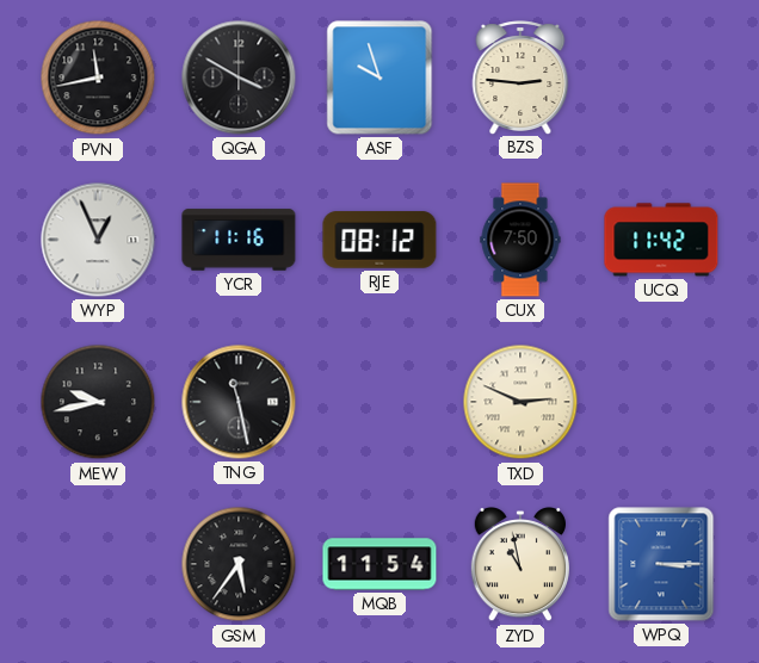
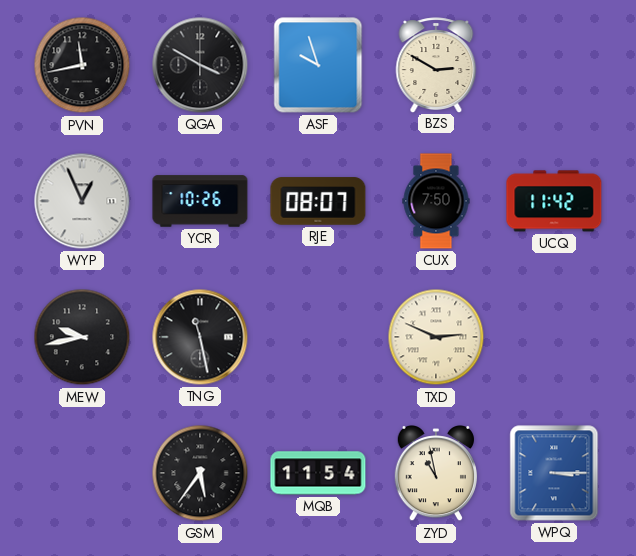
BZS: 2:46 -> 2:50 (436, 65)
YCR: 11:16 -> 10:26 (200, 201)
RJE: 08:12 -> 08:07 (318, 201)
